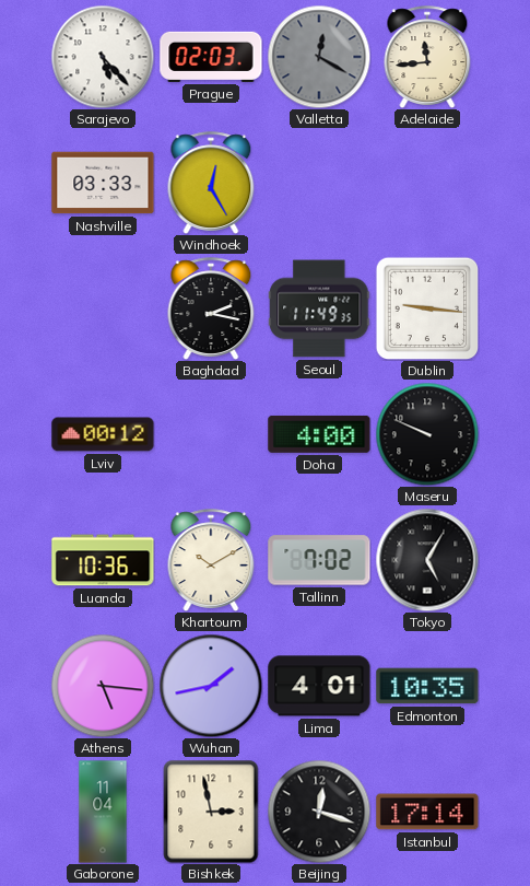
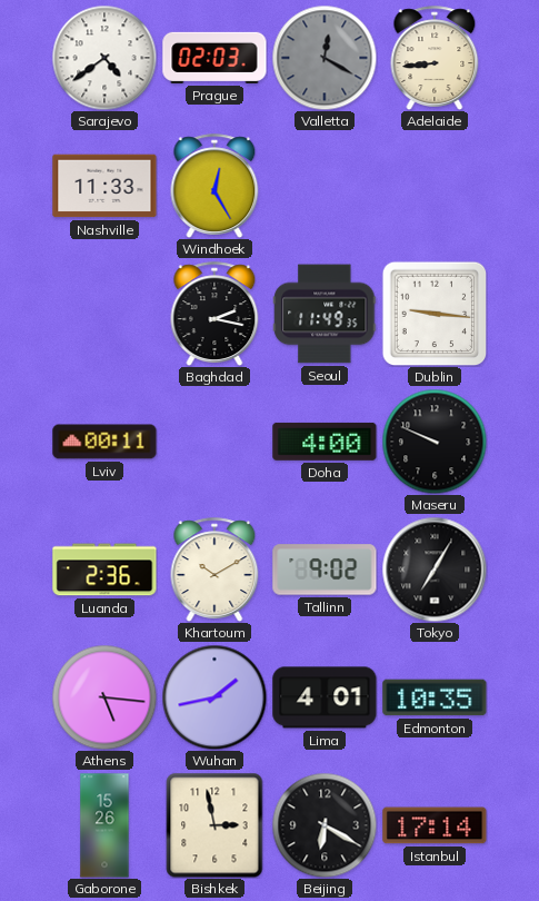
Sarajevo: 5:23 -> 4:39 (104, 58)
Adelaide: 11:44 -> 8:44 (435, 58)
Nashville: 03:33 -> 11:33 (104, 186)
Lviv: 00:12 -> 00:11 (104, 442)
Luanda: 10:36 -> 2:36 (104, 570)
Tallinn: 7:02 -> 9:02 (325, 570)
Tokyo: 5:05 -> 7:05 (435, 570)
Gaborone: 11:04 -> 15:26 (104, 825)
Beijing: 12:18 -> 6:20 (325, 825)
